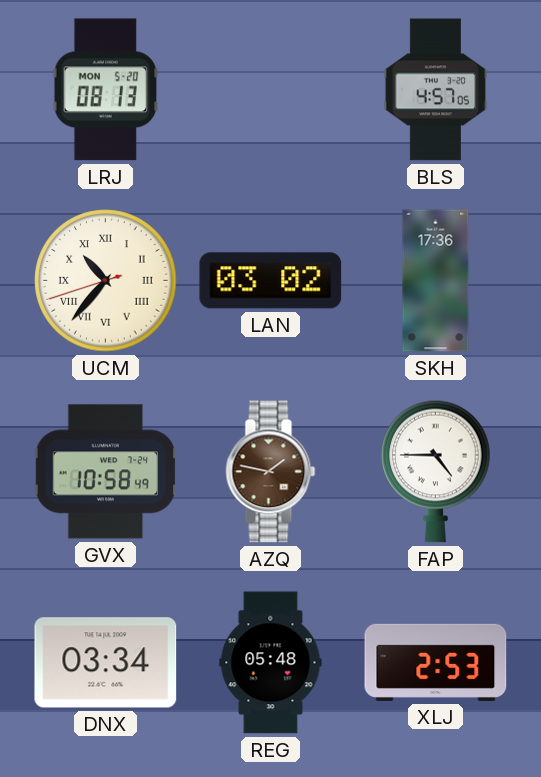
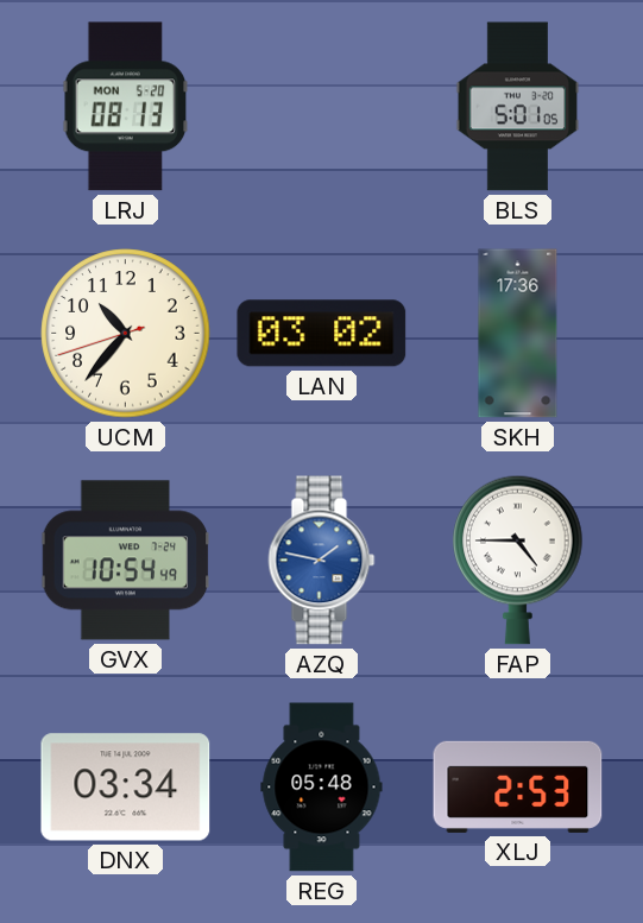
BLS: 4:57 -> 5:01 (518, 107)
UCM numerals: Roman -> Arabic (126, 334)
GVX: 10:58 -> 10:54 (126, 561)
AZQ dial: brown -> blue (322, 561)
